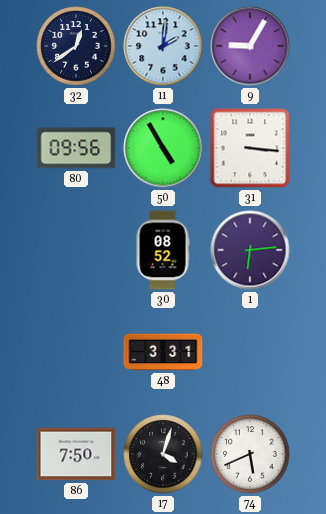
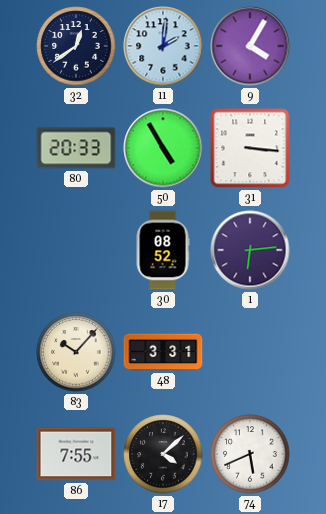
9: 9:05 -> 4:05 (250, 46)
80: 09:56 -> 20:33 (76, 148)
83: none -> 10:07 (76, 352)
86: 7:50 -> 7:55 (76, 454)
17: 4:03 -> 4:08 (163, 454)
